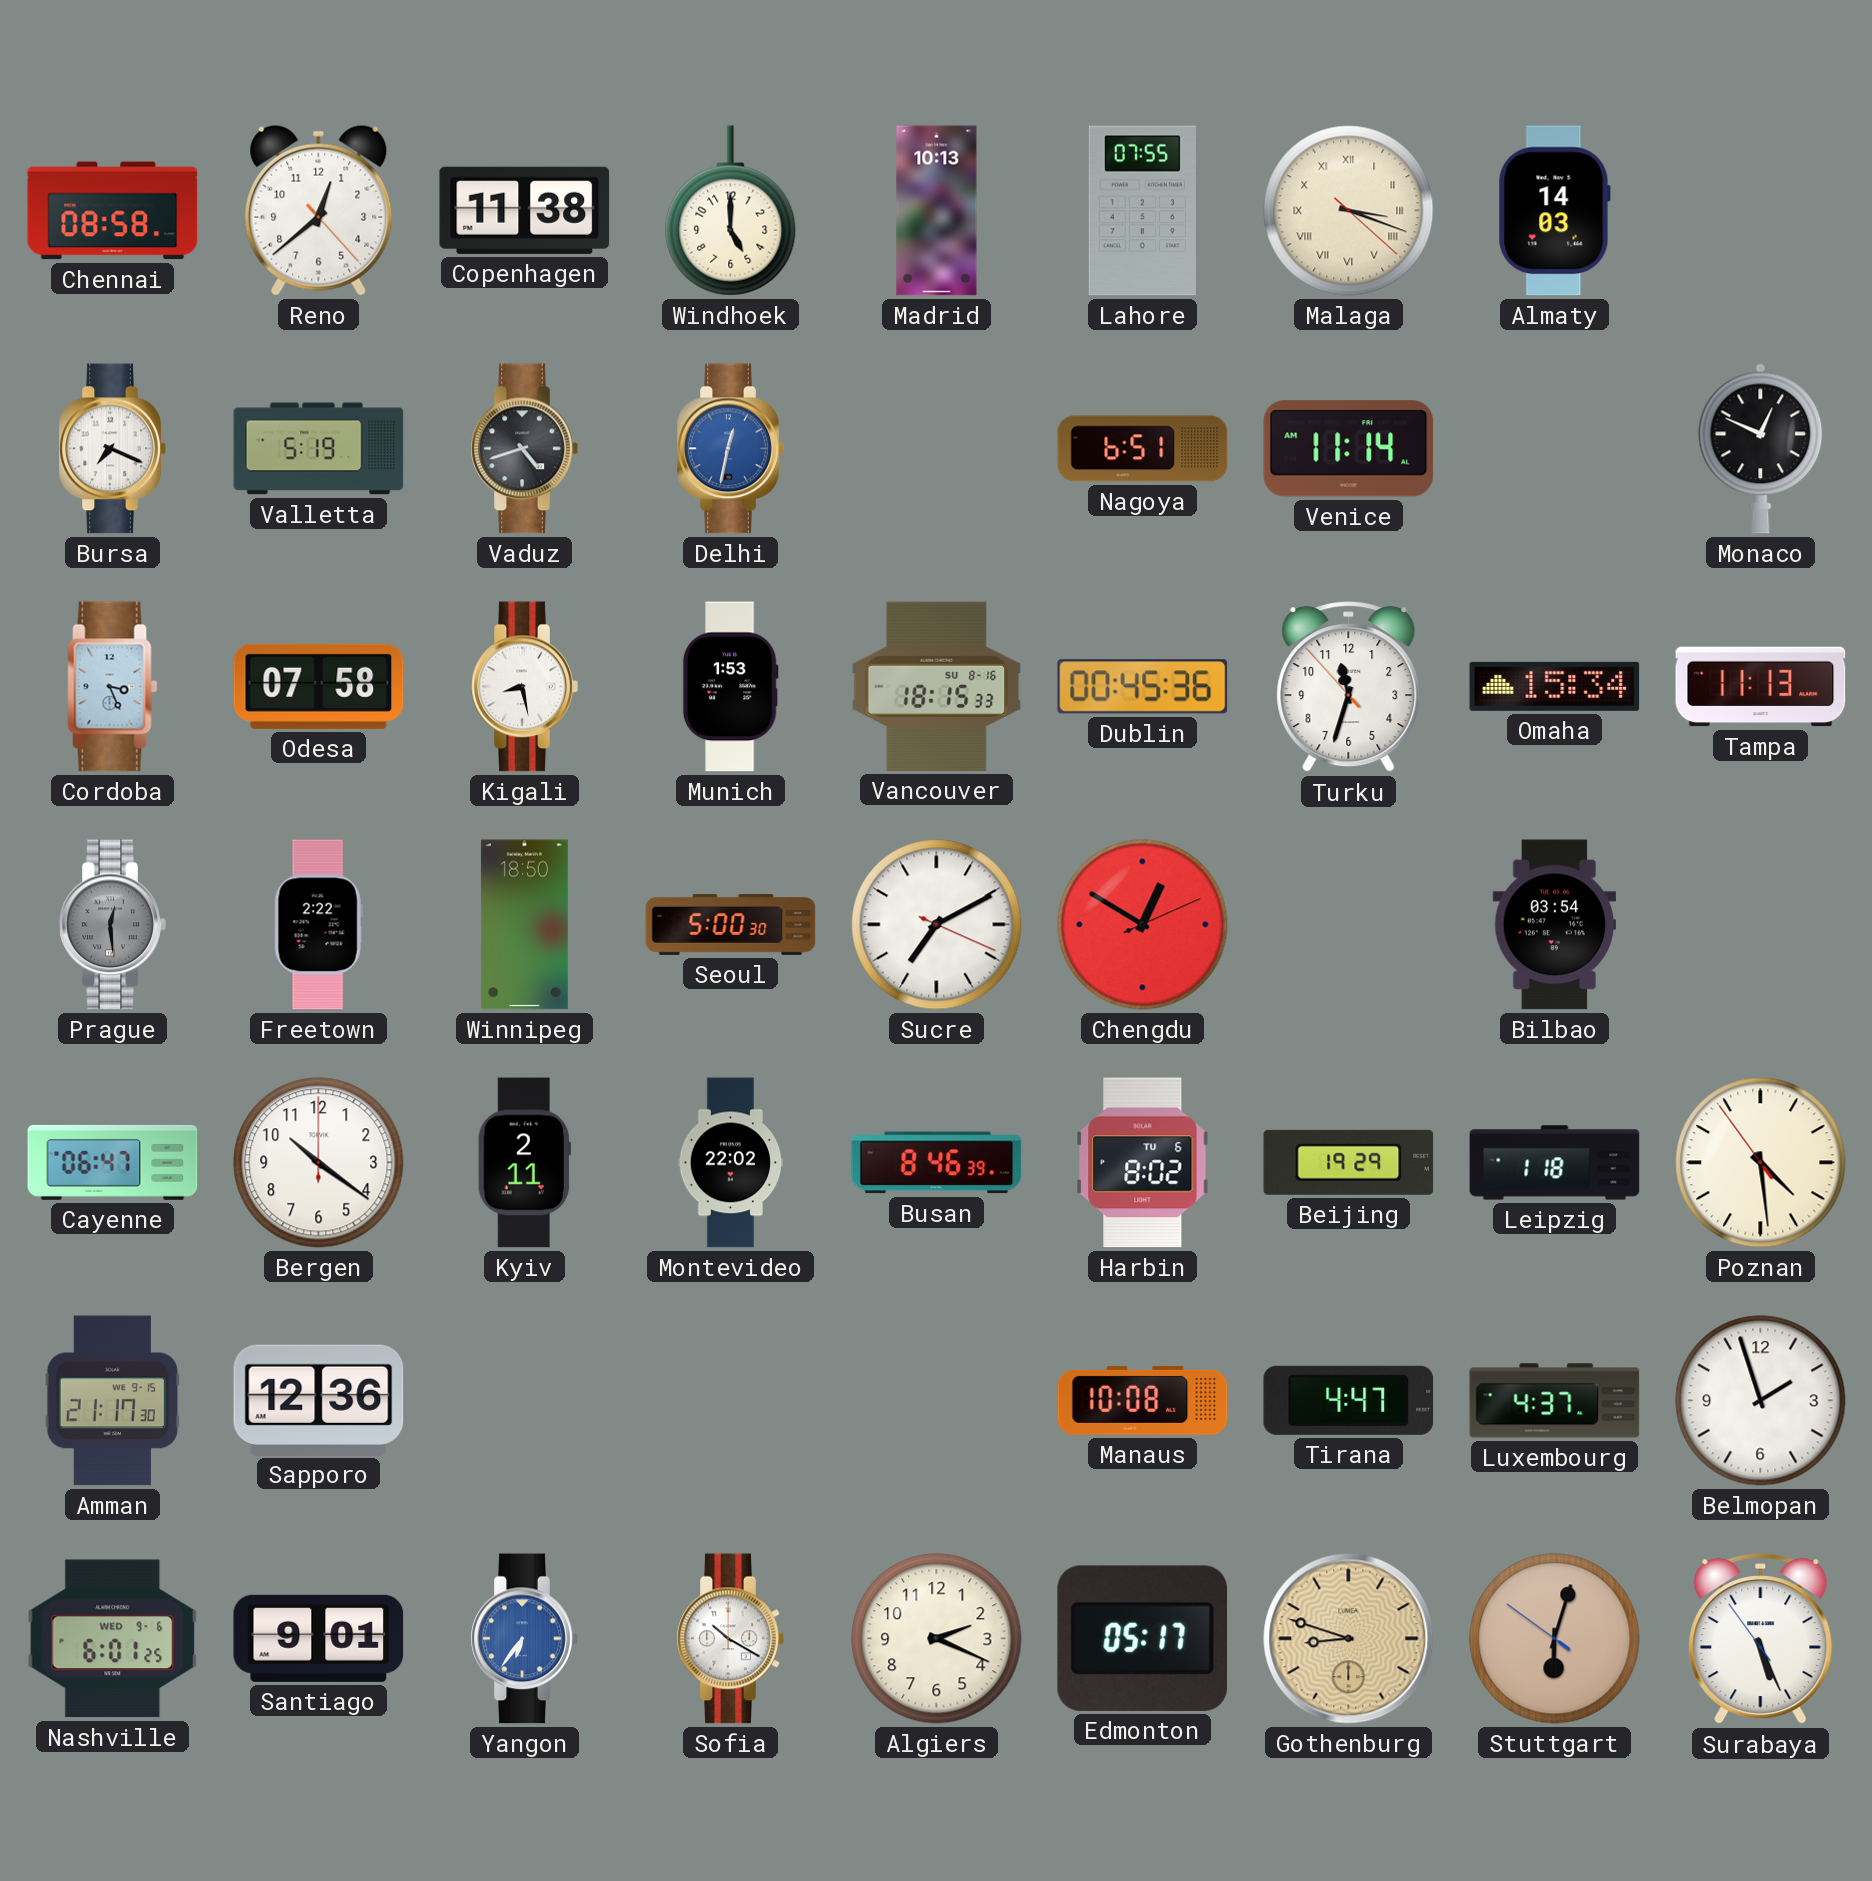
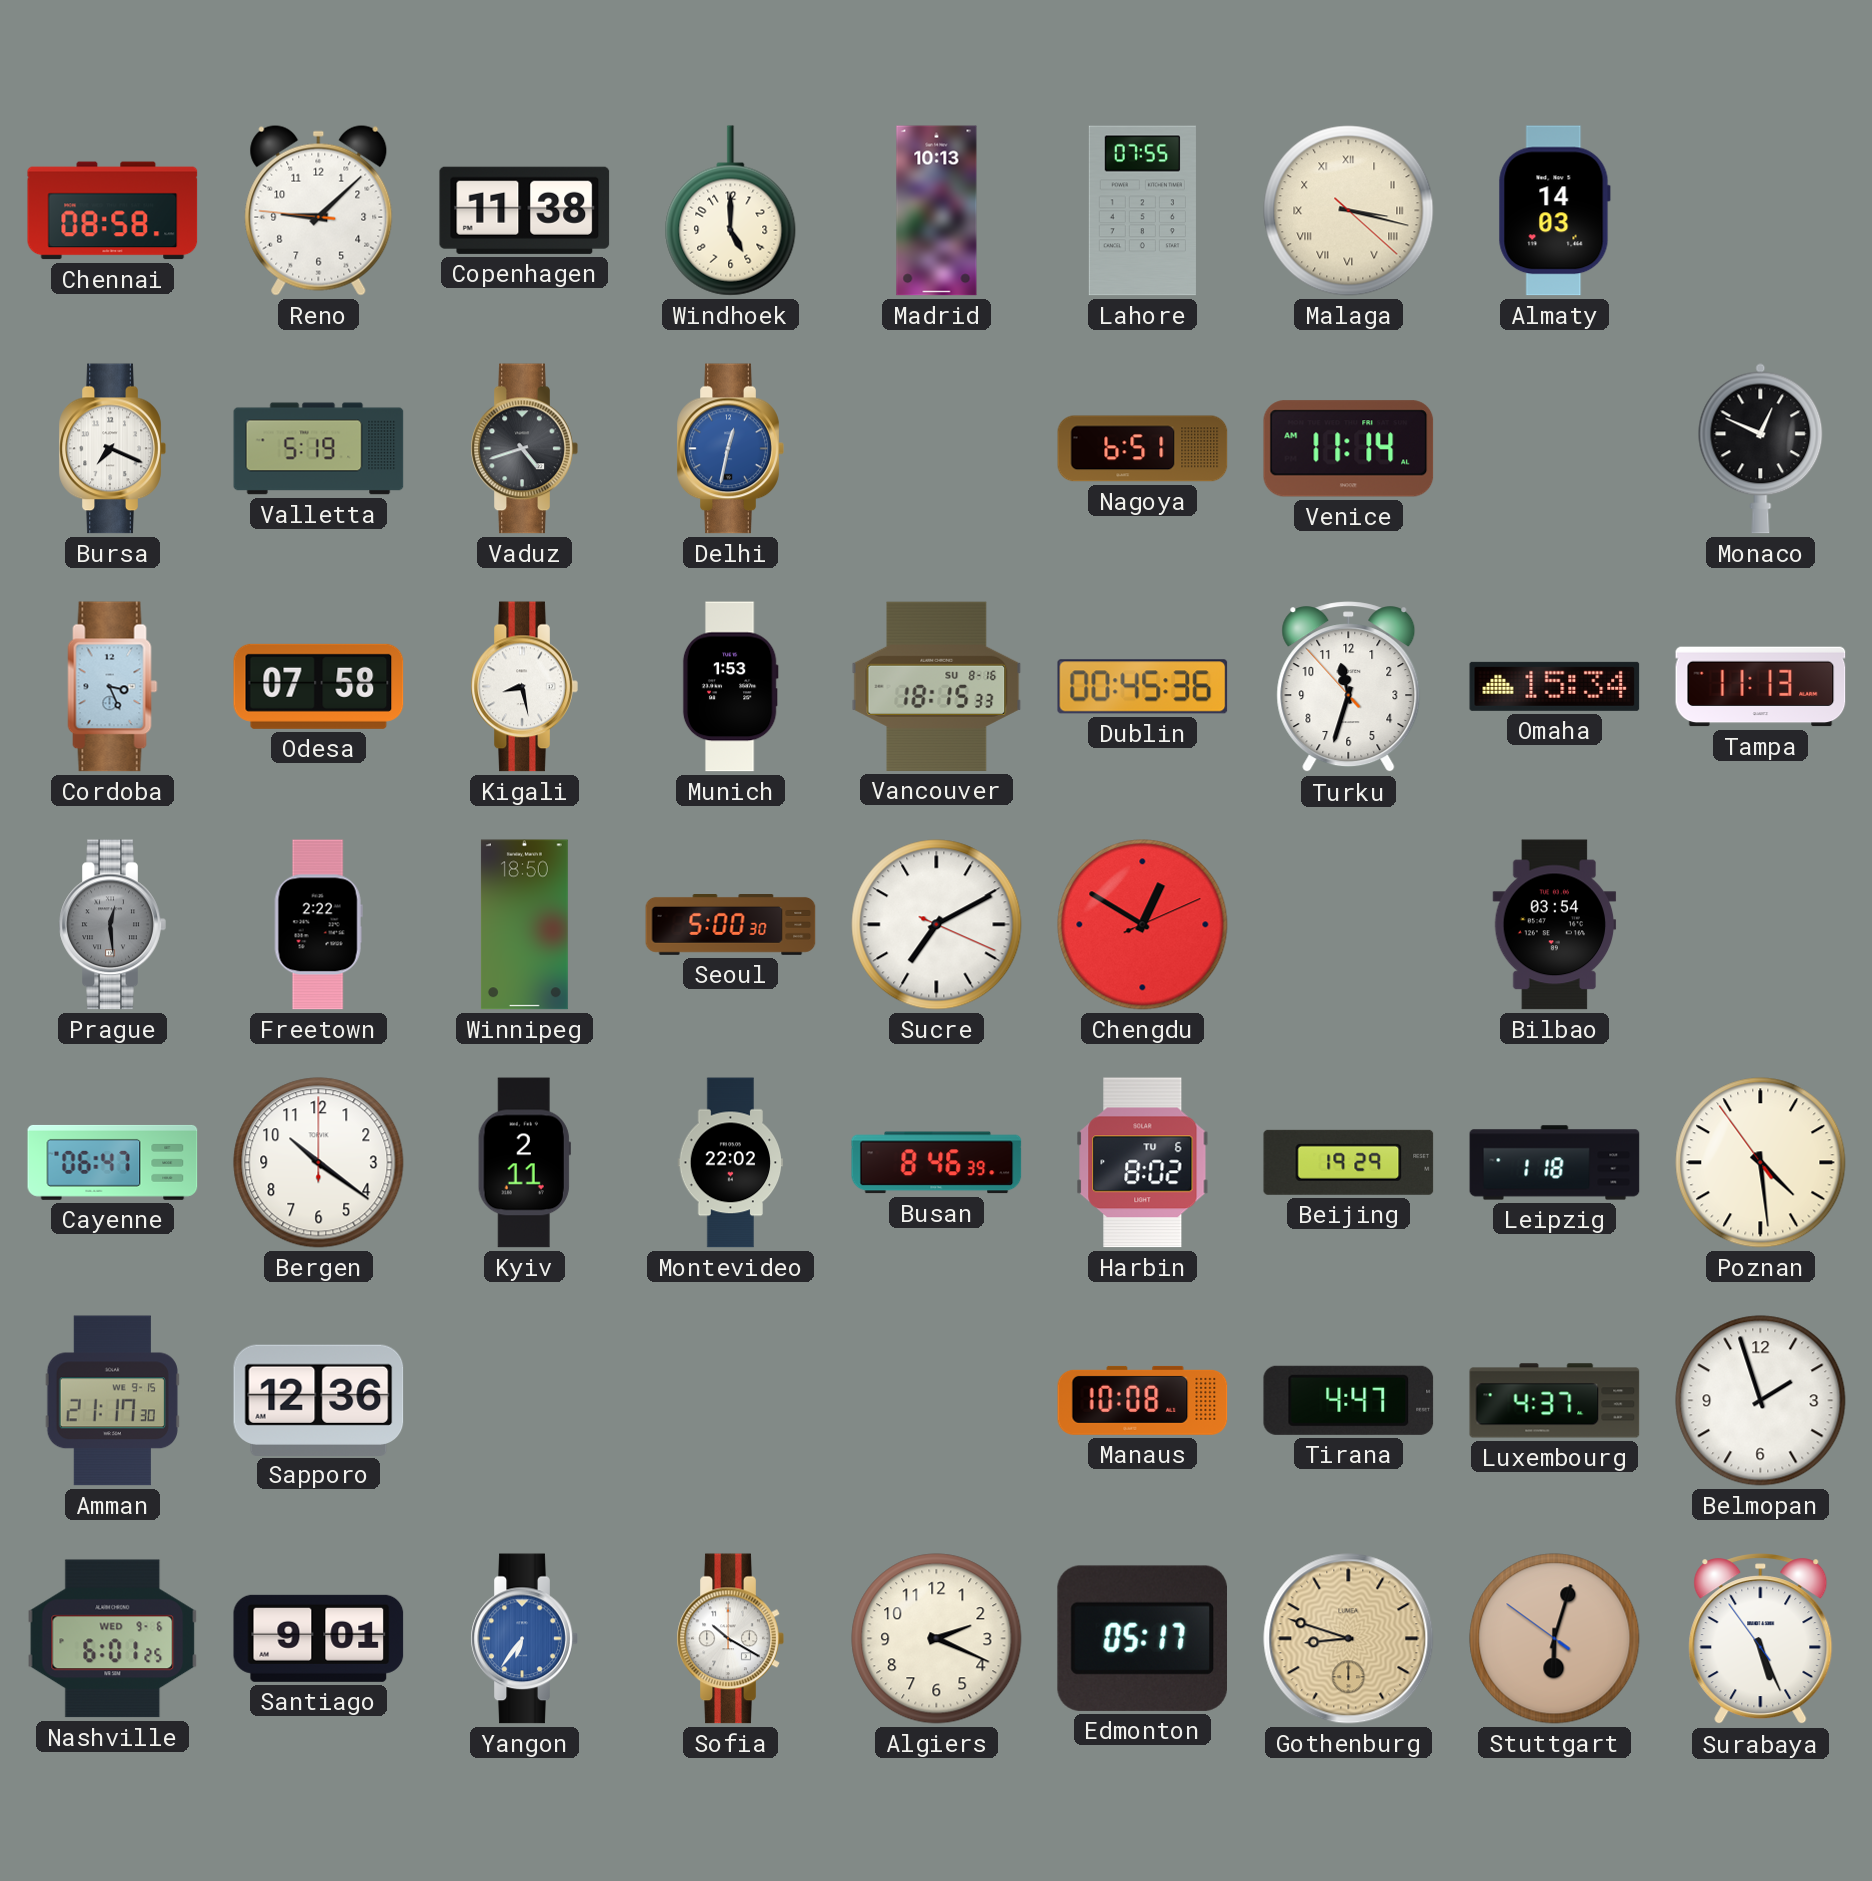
Reno: 12:38 -> 9:07 (319, 210)
Malaga: 3:18 -> 3:17 (1349, 211)
